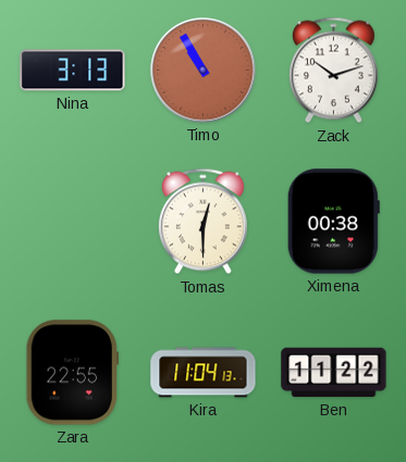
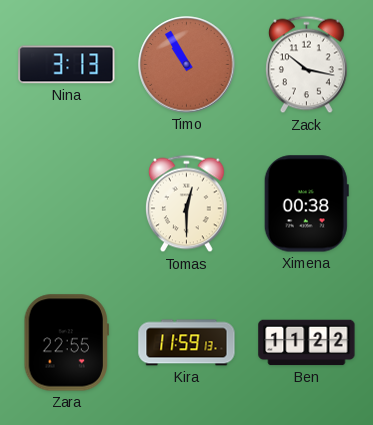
Zack: 10:12 -> 10:17 (306, 65)
Kira: 11:04 -> 11:59 (187, 343)
